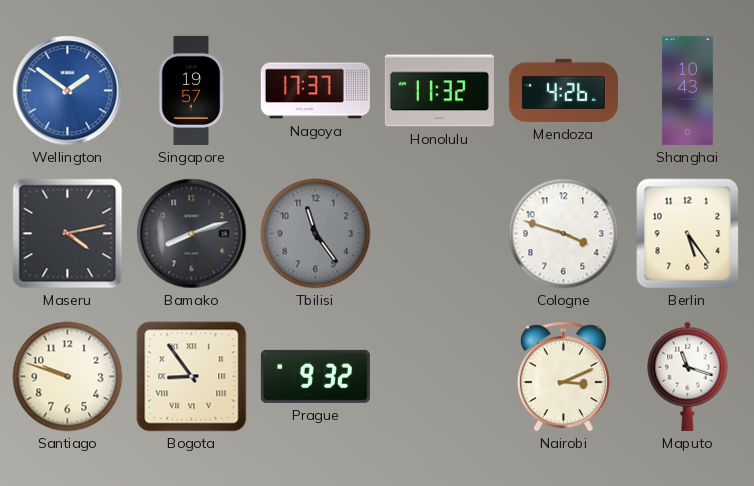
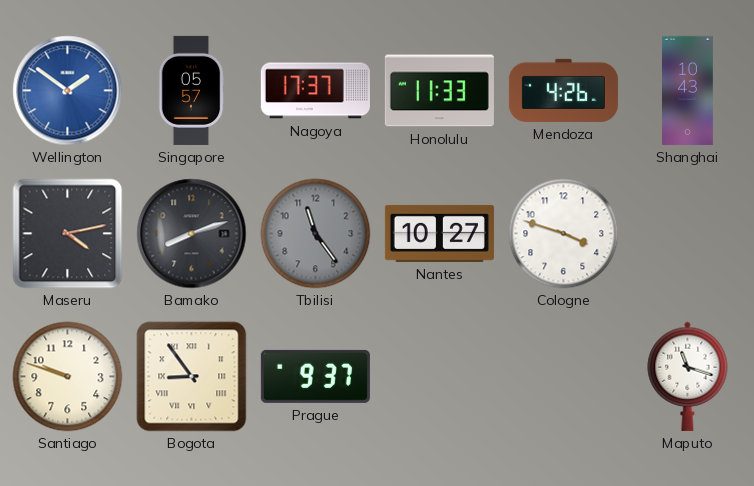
Singapore: 19:57 -> 05:57 (191, 90)
Honolulu: 11:32 -> 11:33 (439, 91)
Nantes: none -> 10:27 (439, 233)
Berlin: 5:24 -> none (688, 234)
Prague: 9:32 -> 9:37 (315, 376)
Nairobi: 3:11 -> none (563, 377)
